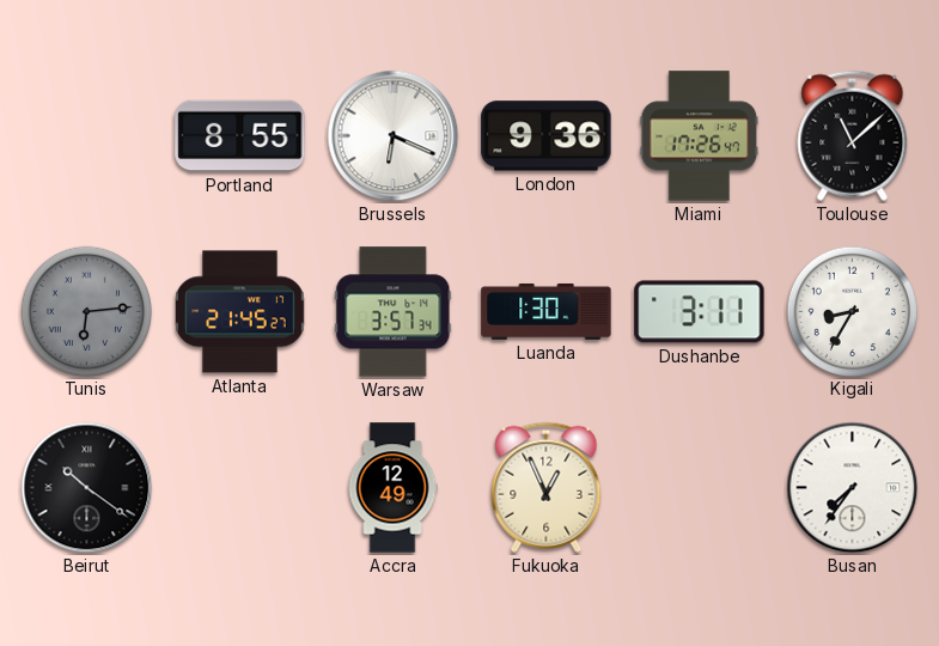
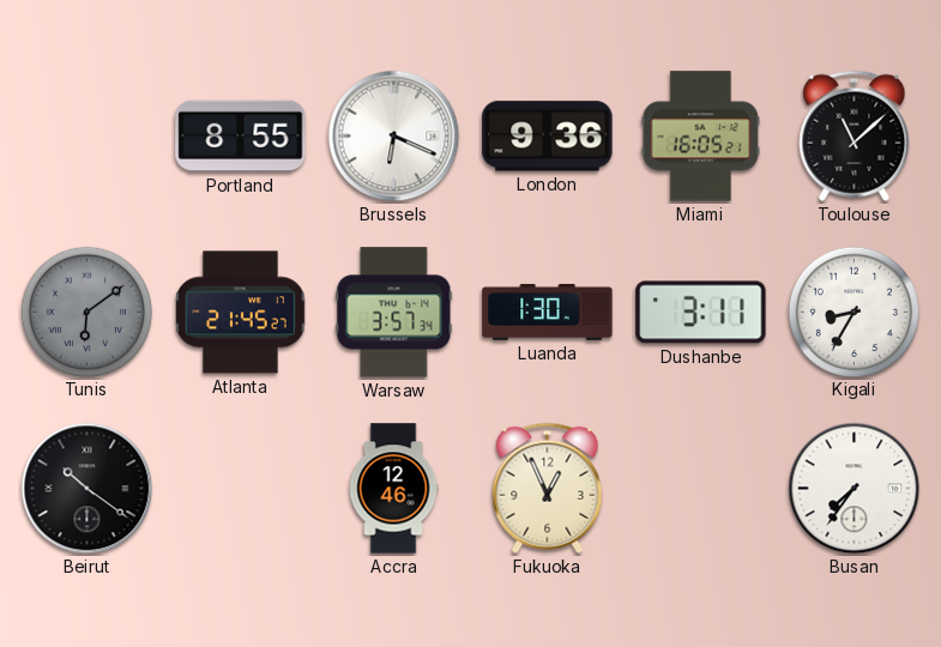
Miami: 17:26 -> 16:05 (701, 137)
Tunis: 6:14 -> 6:09 (86, 312)
Accra: 12:49 -> 12:46 (393, 489)
